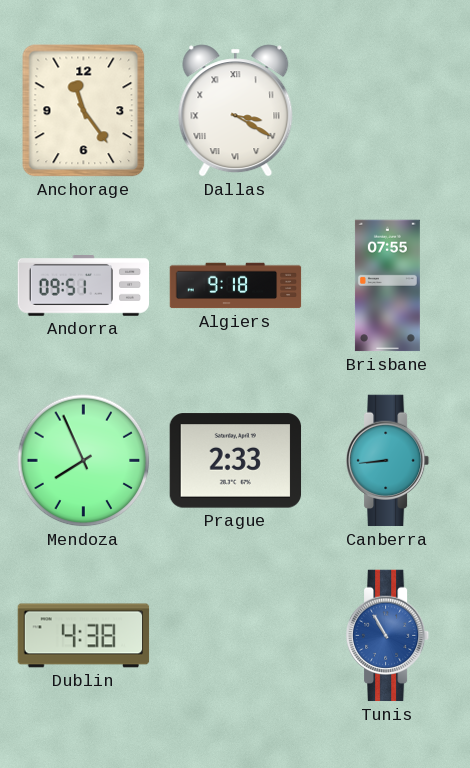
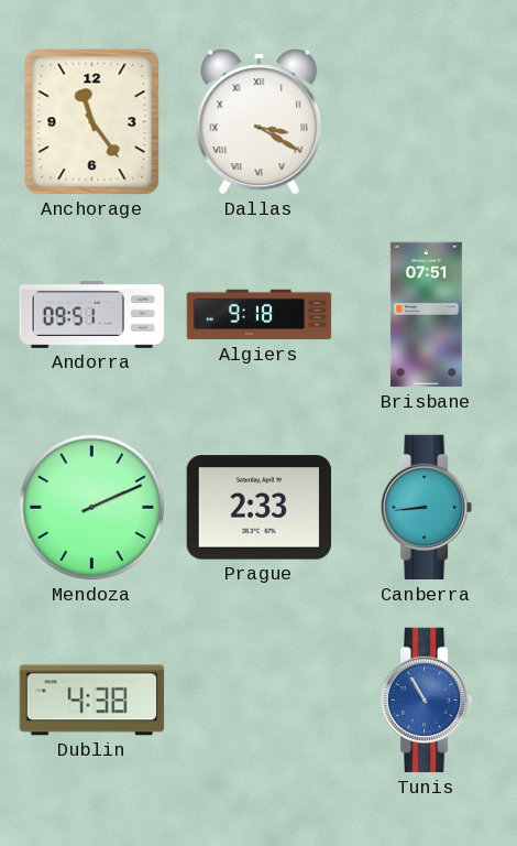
Brisbane: 07:55 -> 07:51 (426, 315)
Mendoza: 7:56 -> 2:11 (92, 508)
